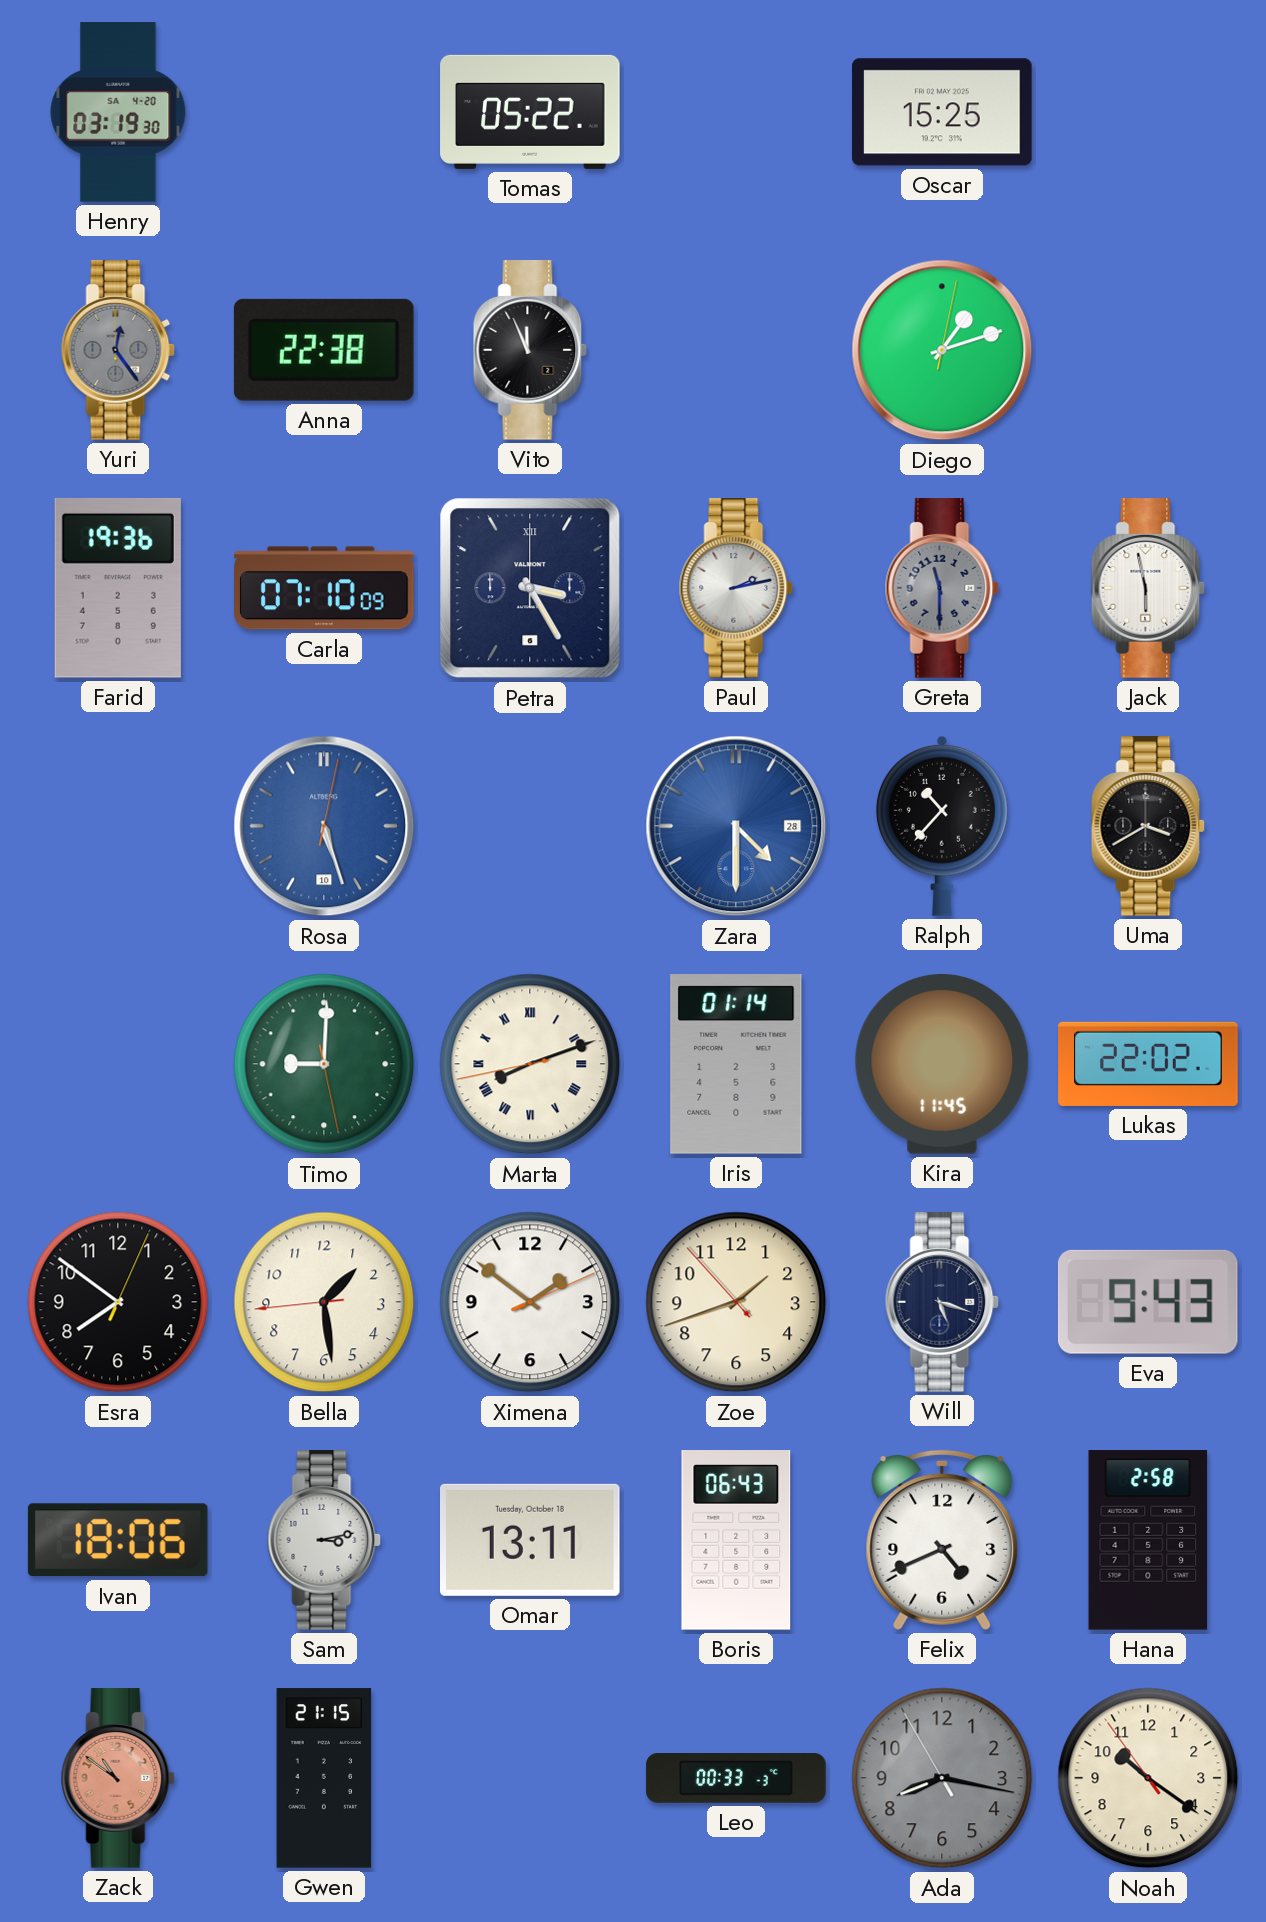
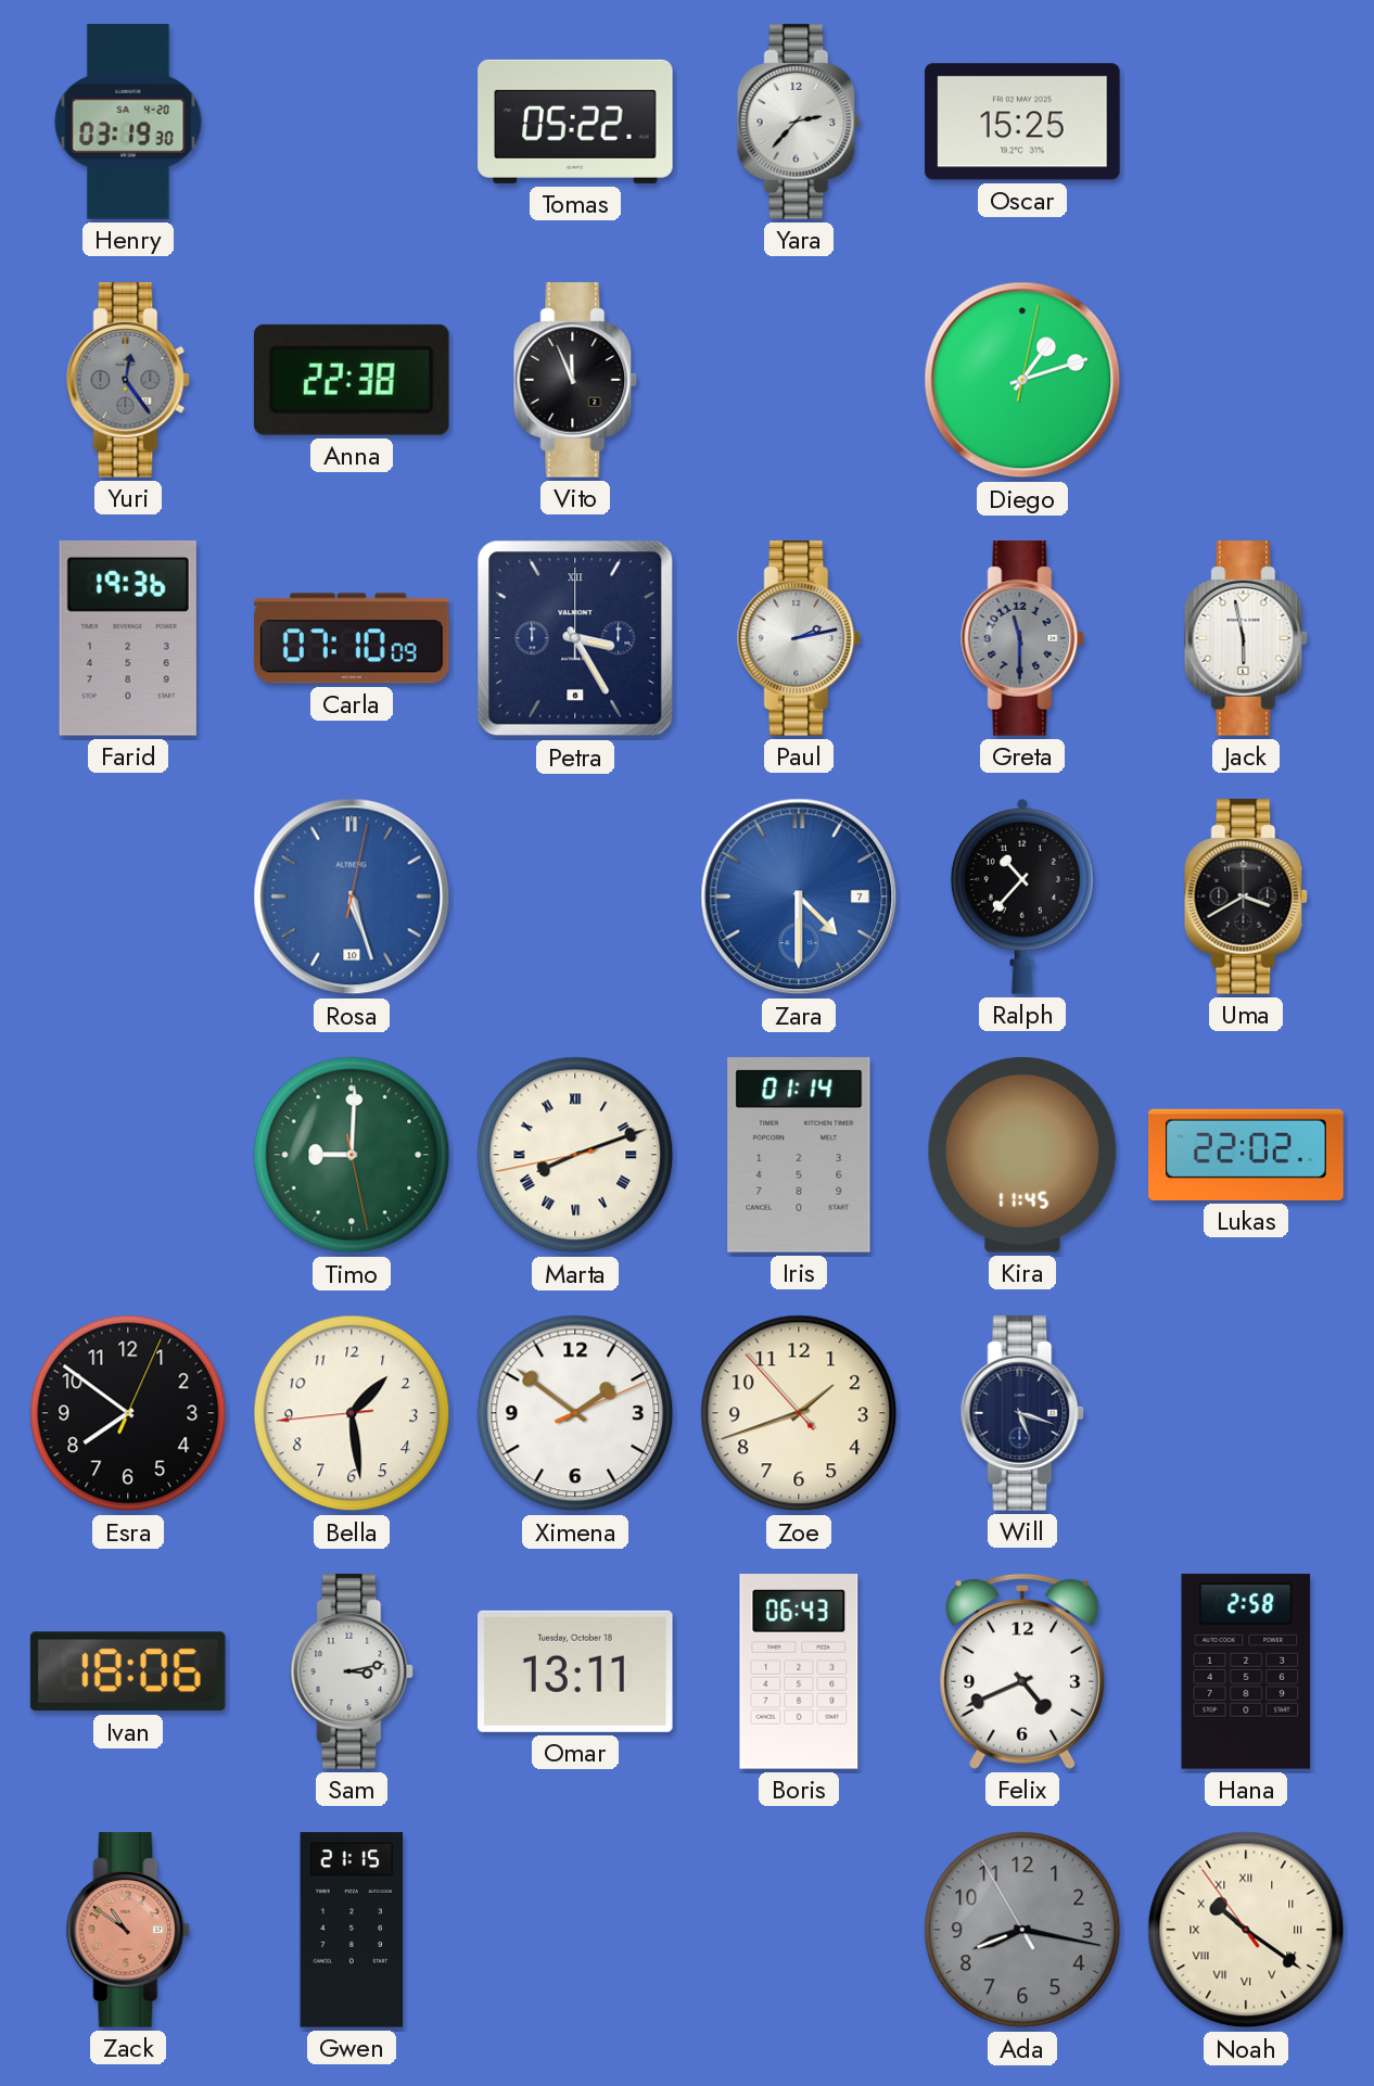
Yara: none -> 2:37 (799, 122)
Zara date: 28 -> 7 (799, 896)
Eva: 9:43 -> none (1148, 1302)
Leo: 00:33 -> none (736, 1778)
Noah numerals: Arabic -> Roman (1246, 1930)
